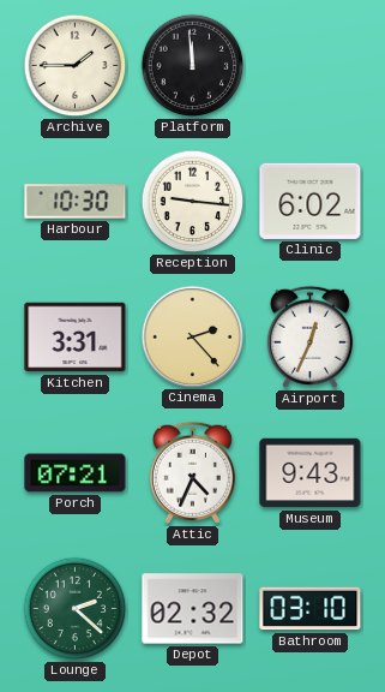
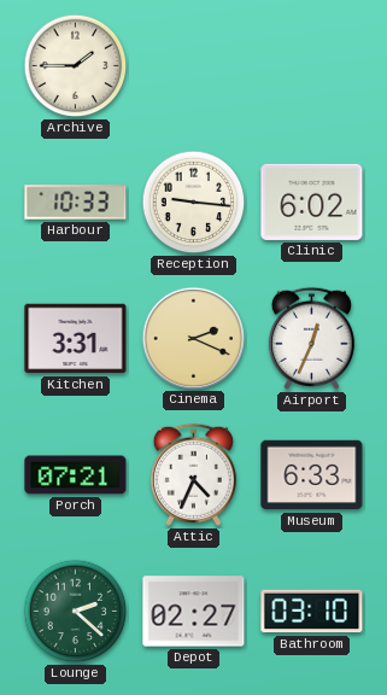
Platform: 11:59 -> none (193, 66)
Harbour: 10:30 -> 10:33 (76, 203)
Cinema: 2:23 -> 2:19 (193, 338)
Museum: 9:43 -> 6:33 (312, 475)
Depot: 02:32 -> 02:27 (194, 612)
